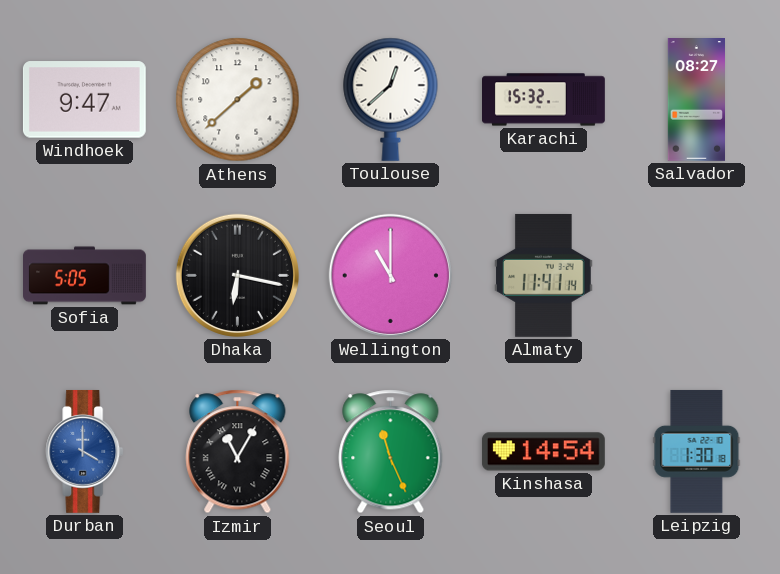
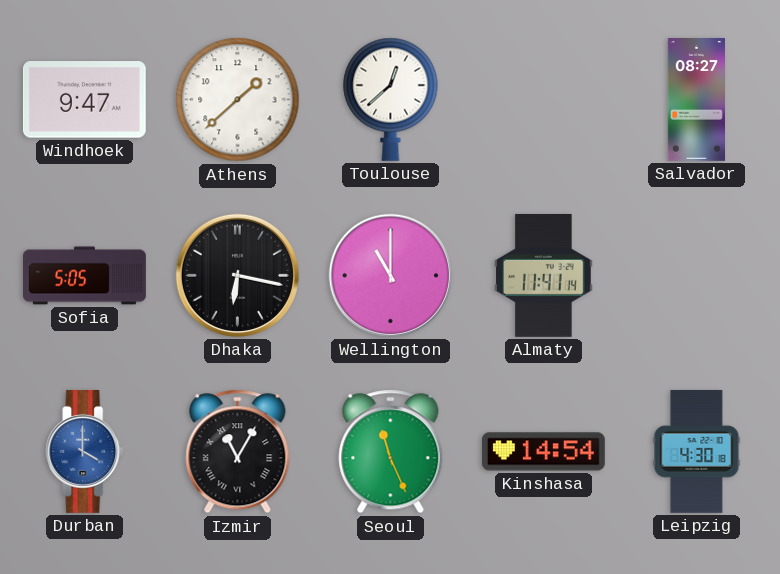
Karachi: 15:32 -> none (544, 100)
Leipzig: 1:30 -> 4:30 (697, 451)
